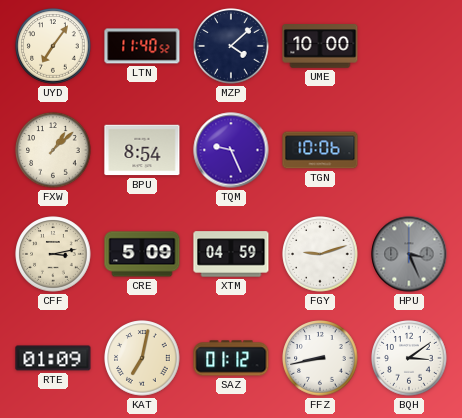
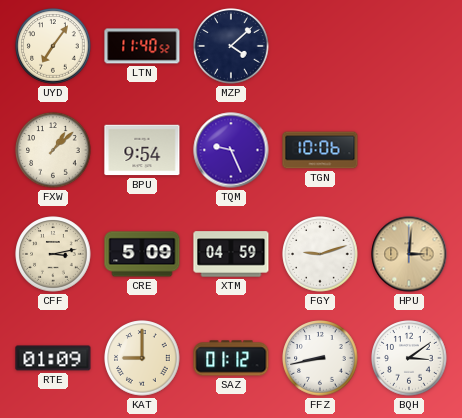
UME: 10:00 -> none (320, 47)
BPU: 8:54 -> 9:54 (142, 150)
HPU: 3:26 -> 3:01 (409, 254)
HPU dial: grey -> champagne (409, 254)
KAT: 7:02 -> 9:00 (142, 358)
